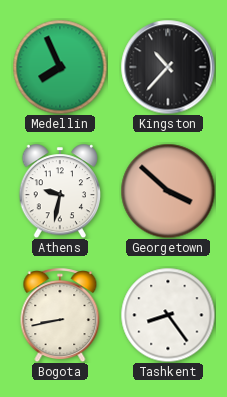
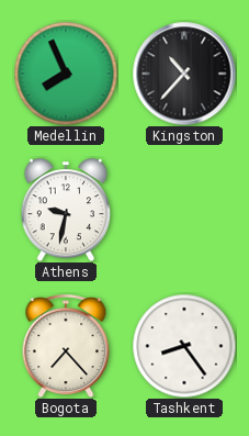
Georgetown: 3:52 -> none (168, 191)
Bogota: 8:43 -> 7:23 (66, 346)
